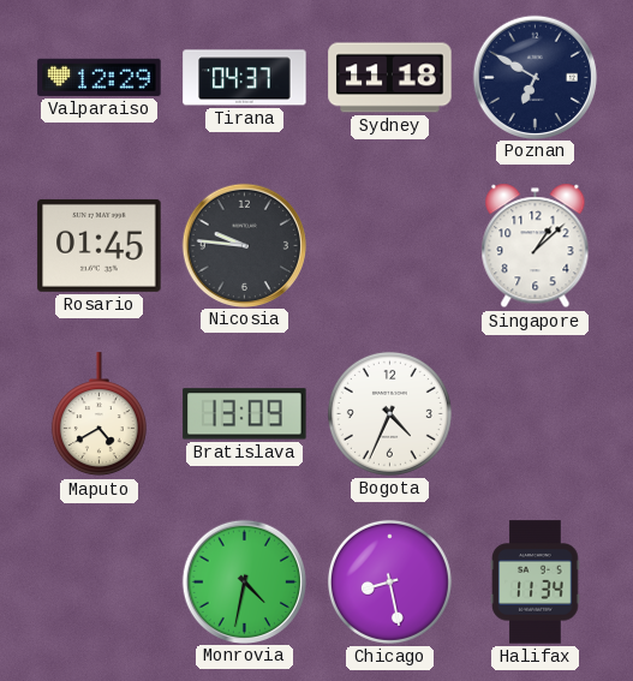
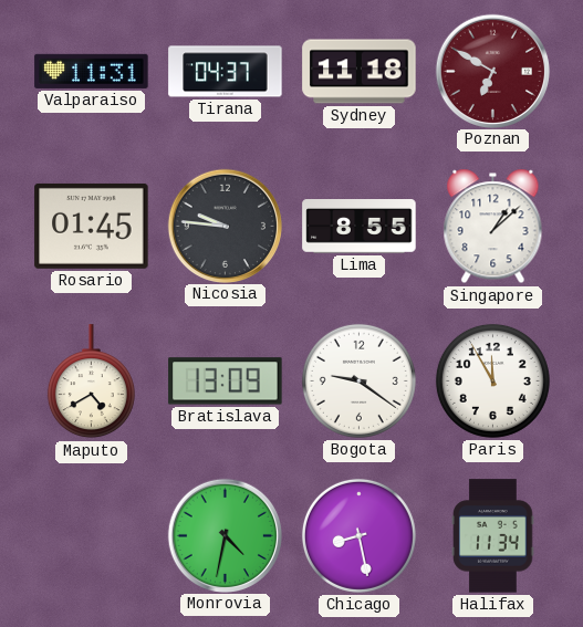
Valparaiso: 12:29 -> 11:31 (92, 71)
Poznan dial: navy -> burgundy (492, 71)
Lima: none -> 8:55 (360, 227)
Bogota: 4:34 -> 9:21 (358, 380)
Paris: none -> 11:55 (492, 380)
